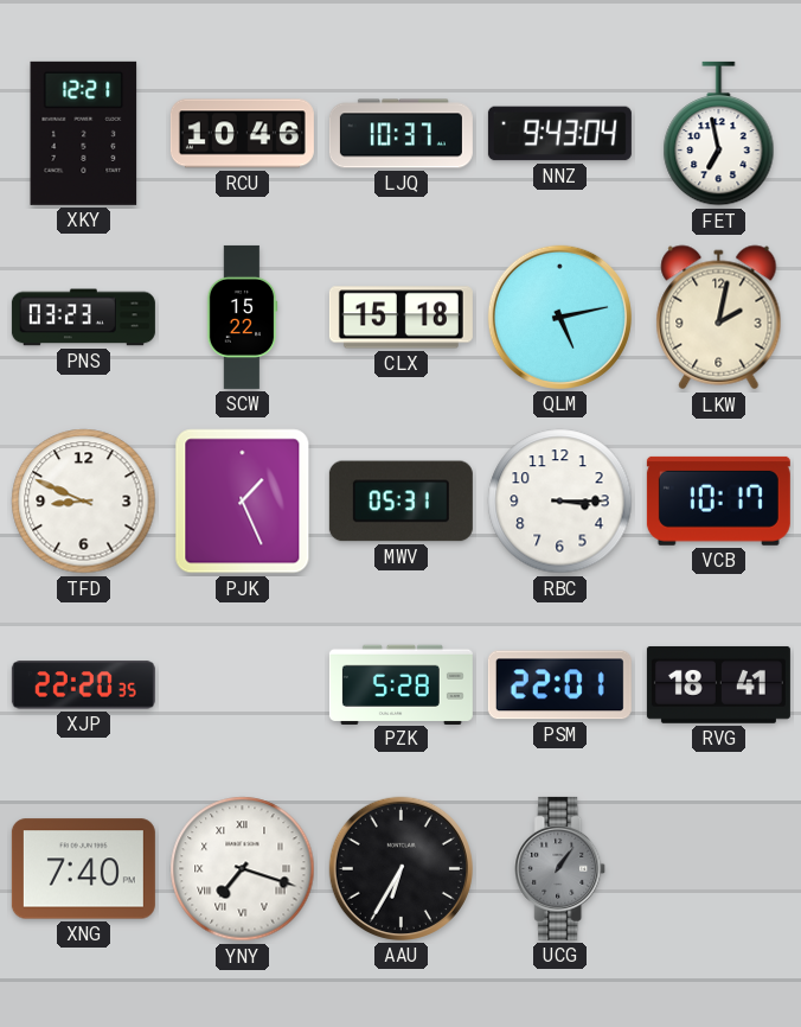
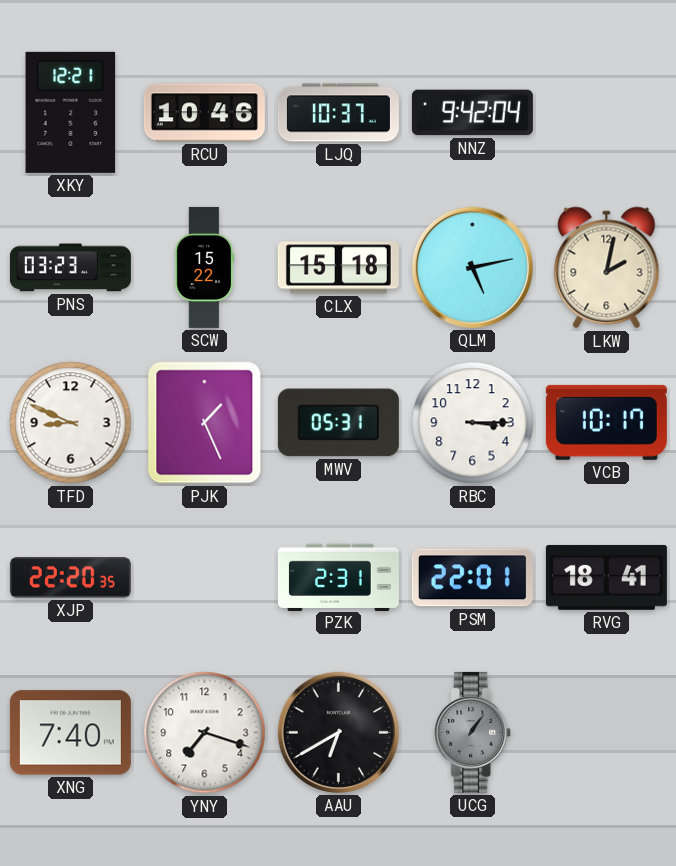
NNZ: 9:43 -> 9:42 (472, 113)
FET: 6:58 -> none (719, 134)
PZK: 5:28 -> 2:31 (338, 577)
YNY numerals: Roman -> Arabic (205, 733)
AAU: 6:35 -> 6:40 (338, 732)
